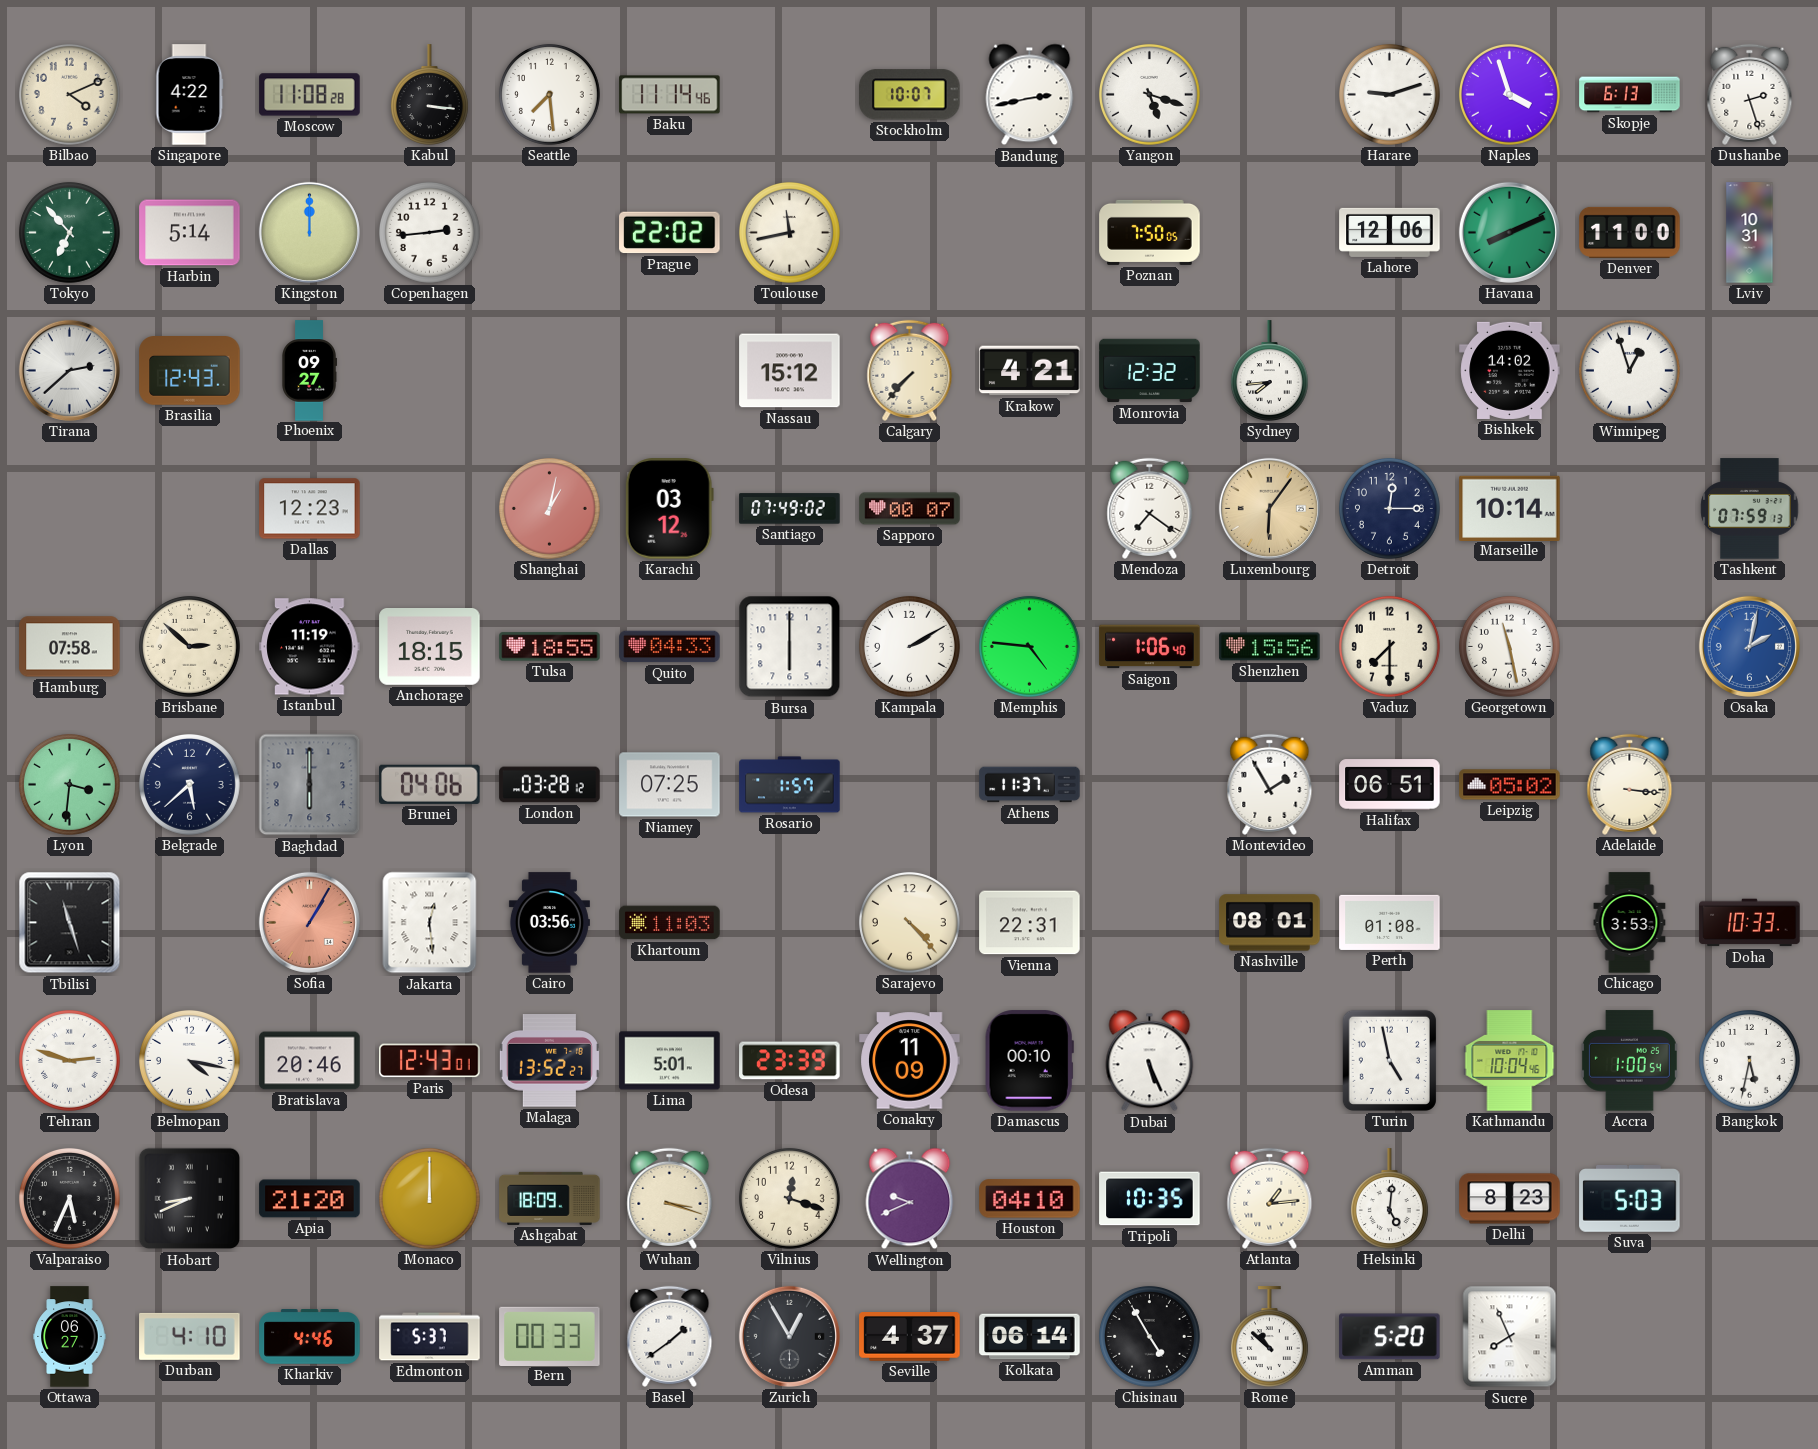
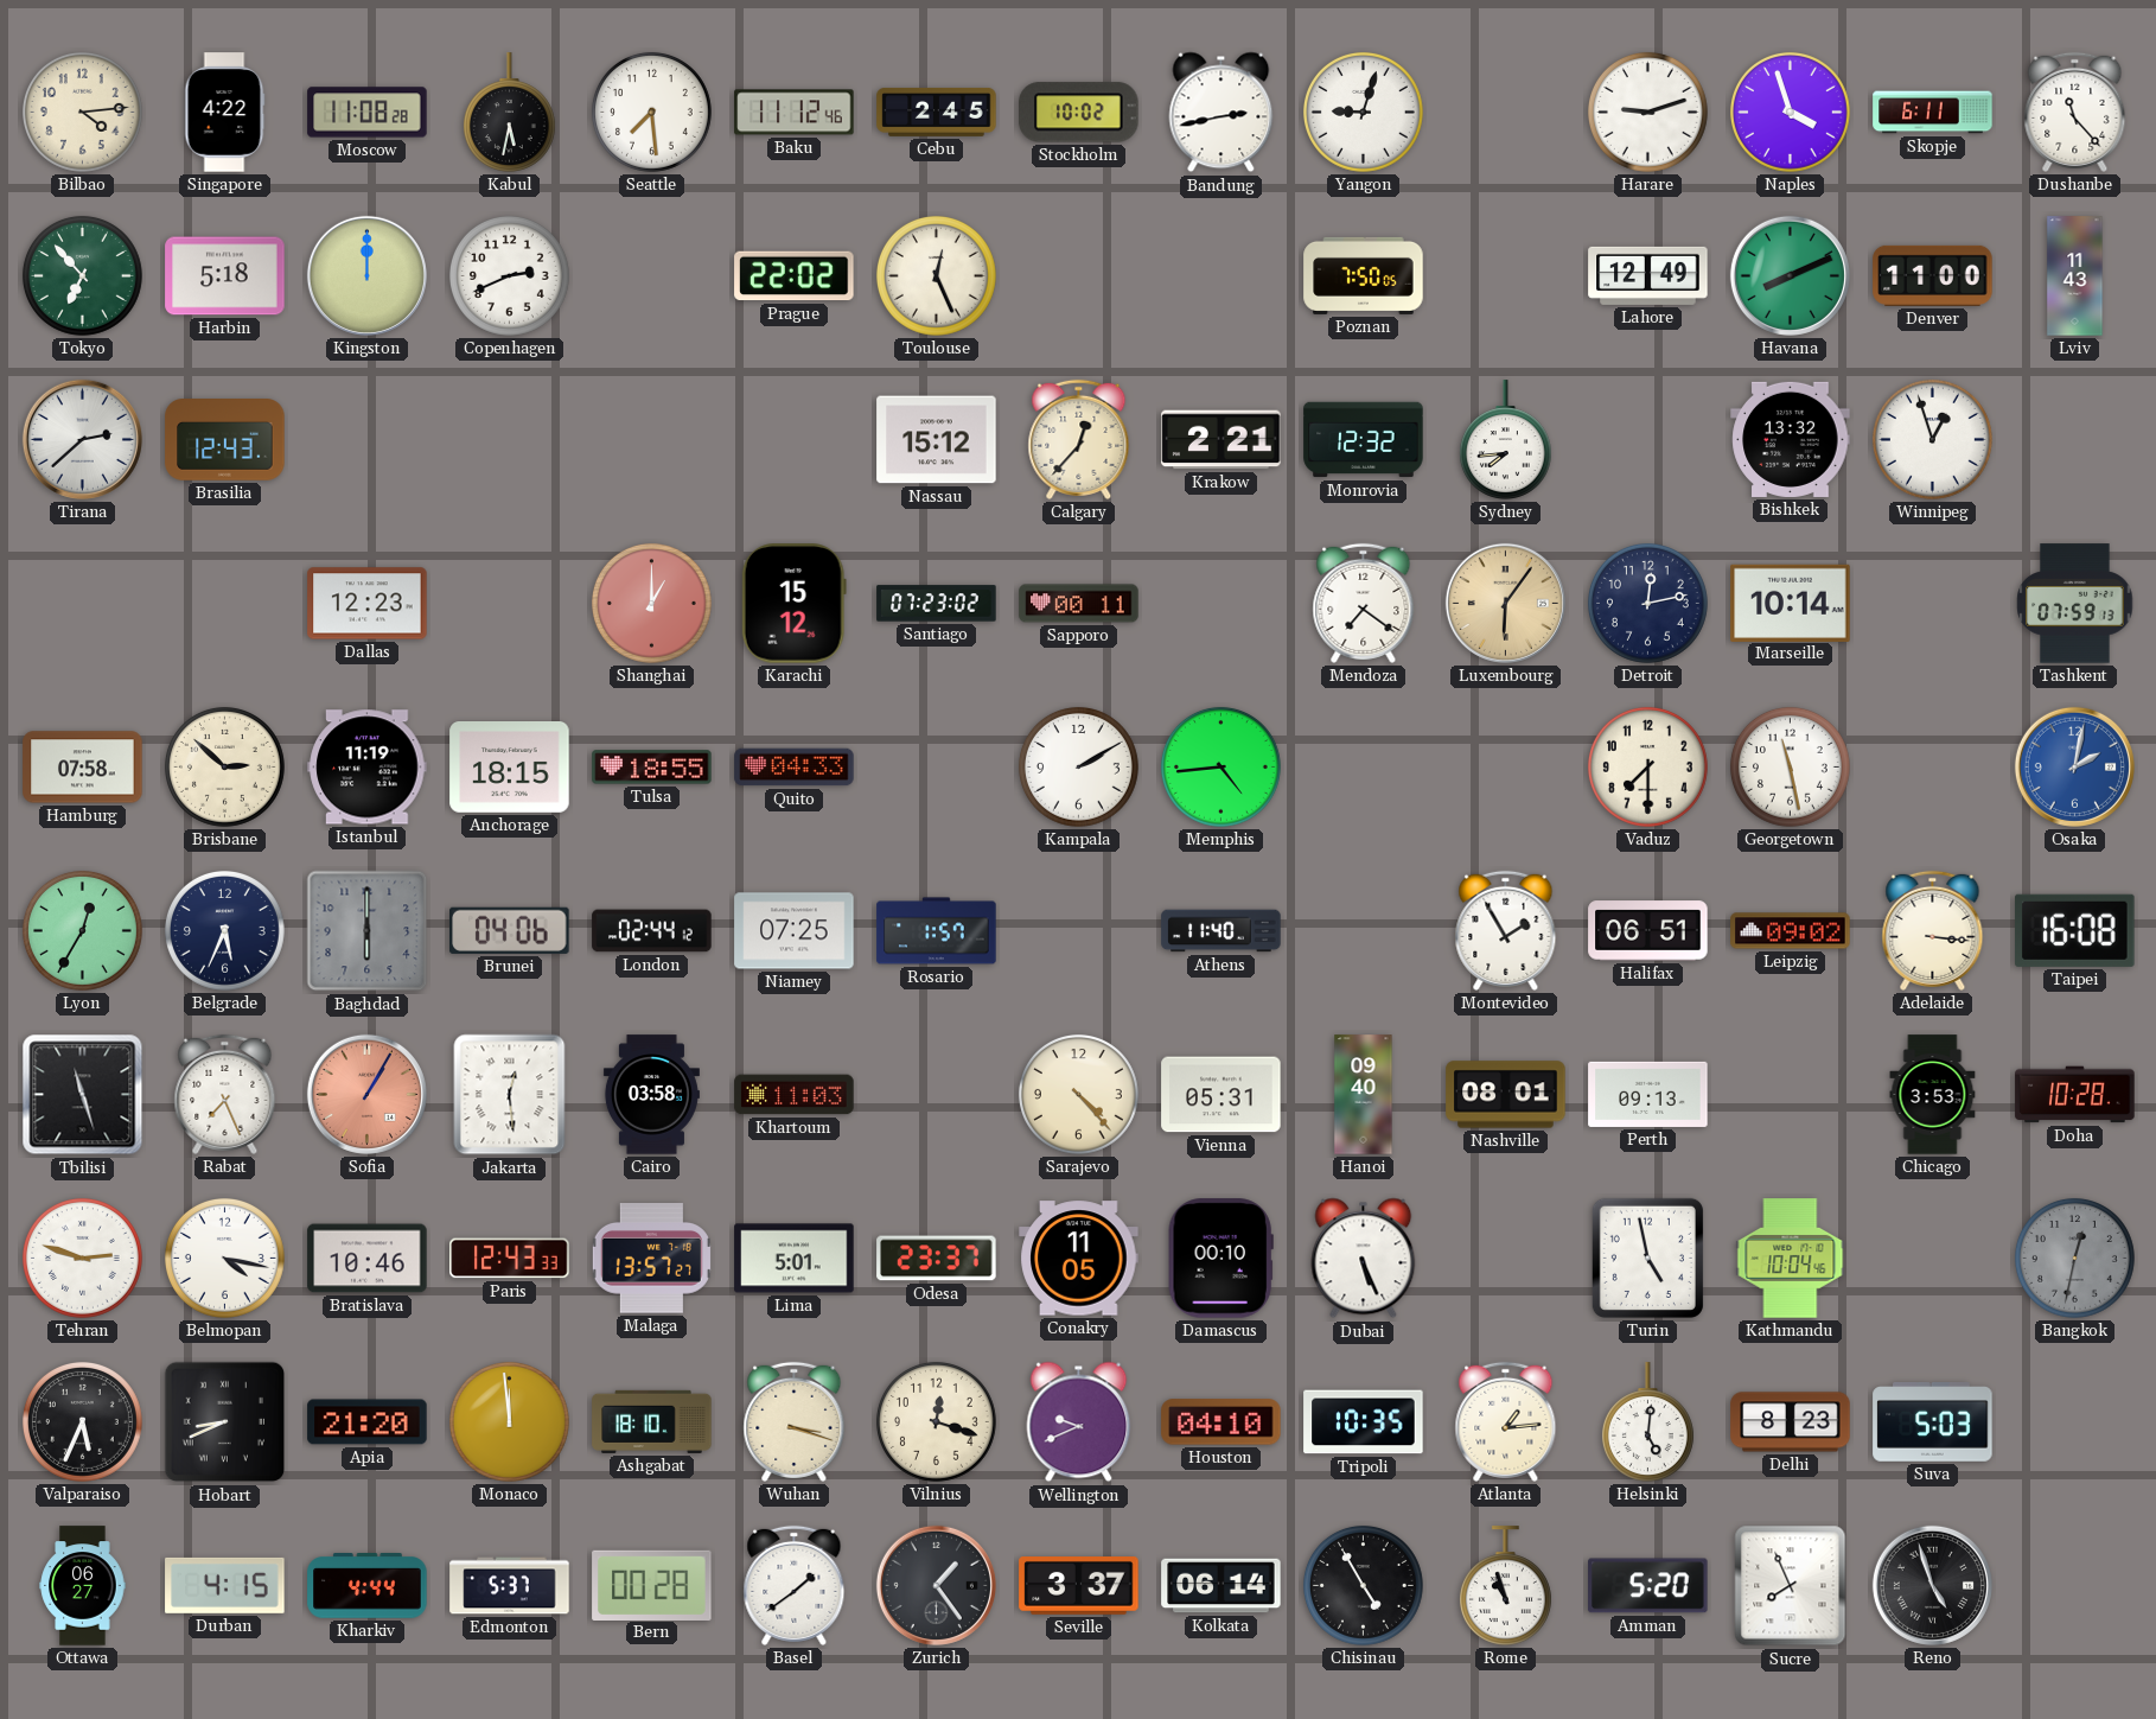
Bilbao: 4:11 -> 4:14 (82, 112)
Kabul: 3:16 -> 5:32 (509, 113)
Baku: 11:14 -> 11:12 (795, 113)
Cebu: none -> 2:45 (937, 112)
Stockholm: 10:07 -> 10:02 (1079, 113)
Yangon: 5:18 -> 9:03 (1363, 112)
Skopje: 6:13 -> 6:11 (1933, 113)
Dushanbe: 2:27 -> 11:23 (2075, 112)
Harbin: 5:14 -> 5:18 (225, 276)
Copenhagen: 2:44 -> 2:41 (509, 275)
Toulouse: 11:43 -> 12:26 (936, 275)
Lahore: 12:06 -> 12:49 (1648, 275)
Lviv: 10:31 -> 11:43 (2075, 276)
Phoenix: 09:27 -> none (309, 371)
Calgary: 7:37 -> 12:37 (1079, 439)
Krakow: 4:21 -> 2:21 (1221, 440)
Bishkek: 14:02 -> 13:32 (1791, 439)
Shanghai: 1:02 -> 1:00 (651, 603)
Karachi: 03:12 -> 15:12 (793, 604)
Santiago: 07:49 -> 07:23 (937, 604)
Sapporo: 00:07 -> 00:11 (1079, 604)
Detroit: 12:15 -> 12:13 (1647, 603)
Bursa: 6:00 -> none (790, 647)
Memphis: 4:46 -> 4:44 (1220, 766)
Saigon: 1:06 -> none (1150, 647)
Shenzhen: 15:56 -> none (1270, 647)
Lyon: 3:31 -> 12:35 (82, 930)
Belgrade: 5:38 -> 5:34 (224, 930)
London: 03:28 -> 02:44 (652, 931)
Athens: 11:37 -> 11:40 (1221, 931)
Leipzig: 05:02 -> 09:02 (1791, 931)
Taipei: none -> 16:08 (2075, 930)
Rabat: none -> 7:26 (225, 1094)
Cairo: 03:56 -> 03:58 (651, 1095)
Vienna: 22:31 -> 05:31 (1221, 1095)
Hanoi: none -> 09:40 (1364, 1095)
Perth: 01:08 -> 09:13 (1648, 1094)
Doha: 10:33 -> 10:28 (2075, 1095)
Bratislava: 20:46 -> 10:46 (368, 1259)
Paris: 12:43:01 -> 12:43:33 (510, 1259)
Malaga: 13:52 -> 13:57 (651, 1259)
Odesa: 23:39 -> 23:37 (937, 1259)
Conakry: 11:09 -> 11:05 (1079, 1259)
Accra: 1:00 -> none (1629, 1061)
Bangkok: 5:32 -> 12:32 (2074, 1258)
Bangkok dial: white -> grey (2074, 1258)
Monaco: 12:00 -> 11:59 (509, 1421)
Ashgabat: 18:09 -> 18:10 (652, 1421)
Durban: 4:10 -> 4:15 (225, 1585)
Kharkiv: 4:46 -> 4:44 (368, 1586)
Bern: 00:33 -> 00:28 (652, 1585)
Zurich: 12:55 -> 1:24 (936, 1585)
Seville: 4:37 -> 3:37 (1079, 1586)
Rome: 10:52 -> 10:57 (1505, 1586)
Reno: none -> 4:57 (1932, 1585)
